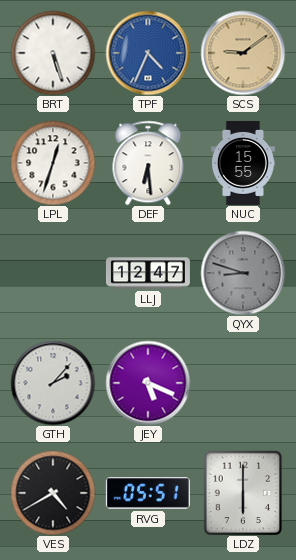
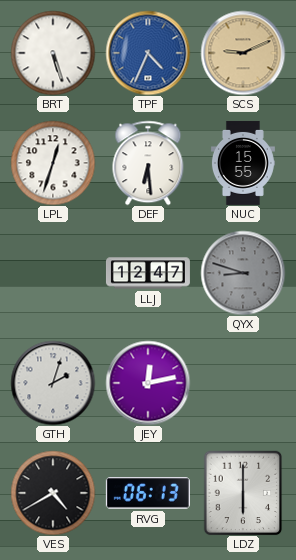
SCS: 9:09 -> 9:11 (243, 53)
GTH: 2:07 -> 2:03 (53, 383)
JEY: 5:19 -> 12:13 (148, 383)
RVG: 05:51 -> 06:13 (148, 493)
